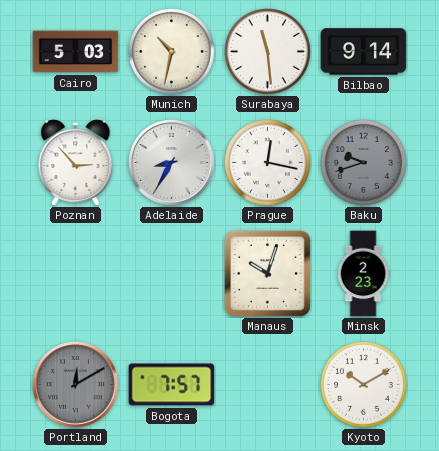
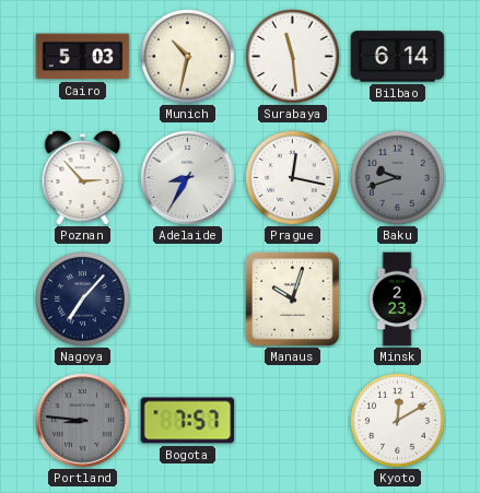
Bilbao: 9:14 -> 6:14 (398, 57)
Nagoya: none -> 7:07 (83, 300)
Portland: 12:10 -> 8:46 (83, 421)
Kyoto: 10:10 -> 12:10 (398, 421)
